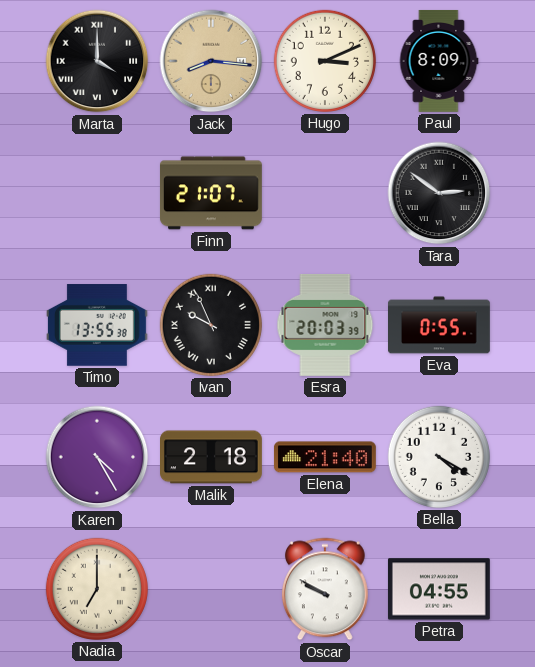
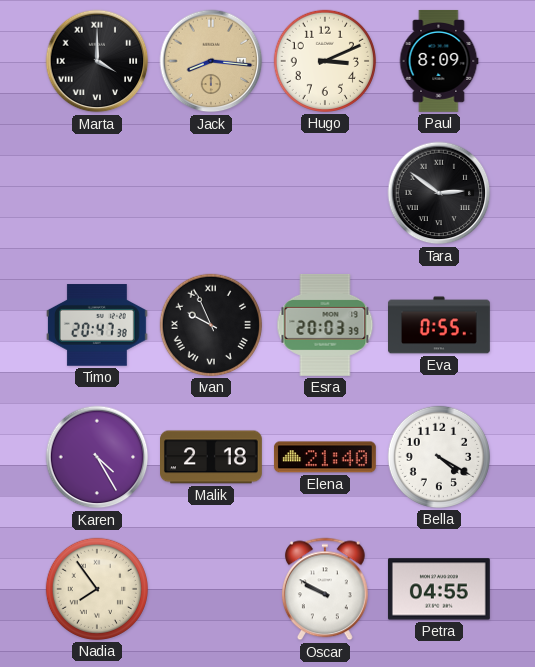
Finn: 21:07 -> none (211, 193)
Timo: 13:55 -> 20:47 (97, 325)
Nadia: 7:00 -> 7:54 (97, 589)
